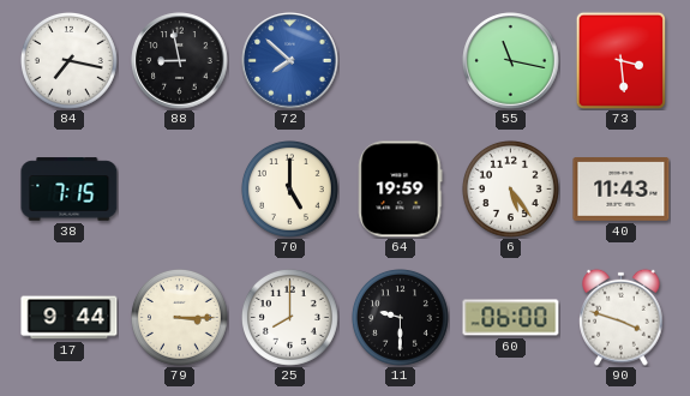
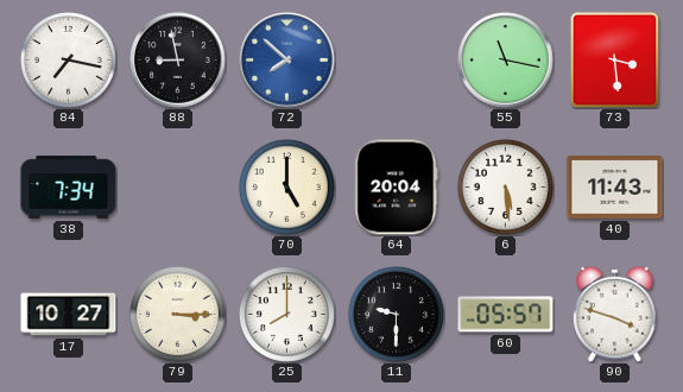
38: 7:15 -> 7:34 (69, 188)
64: 19:59 -> 20:04 (397, 188)
6: 5:24 -> 5:29 (505, 186)
17: 9:44 -> 10:27 (69, 315)
60: 06:00 -> 05:57 (506, 315)
